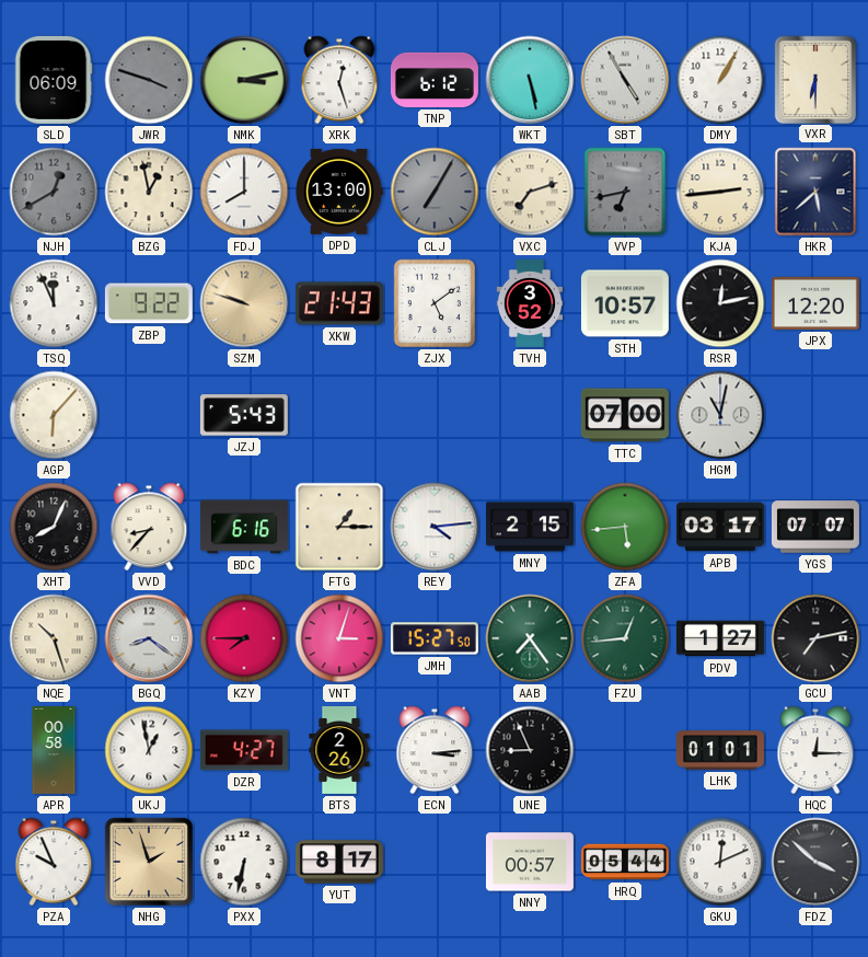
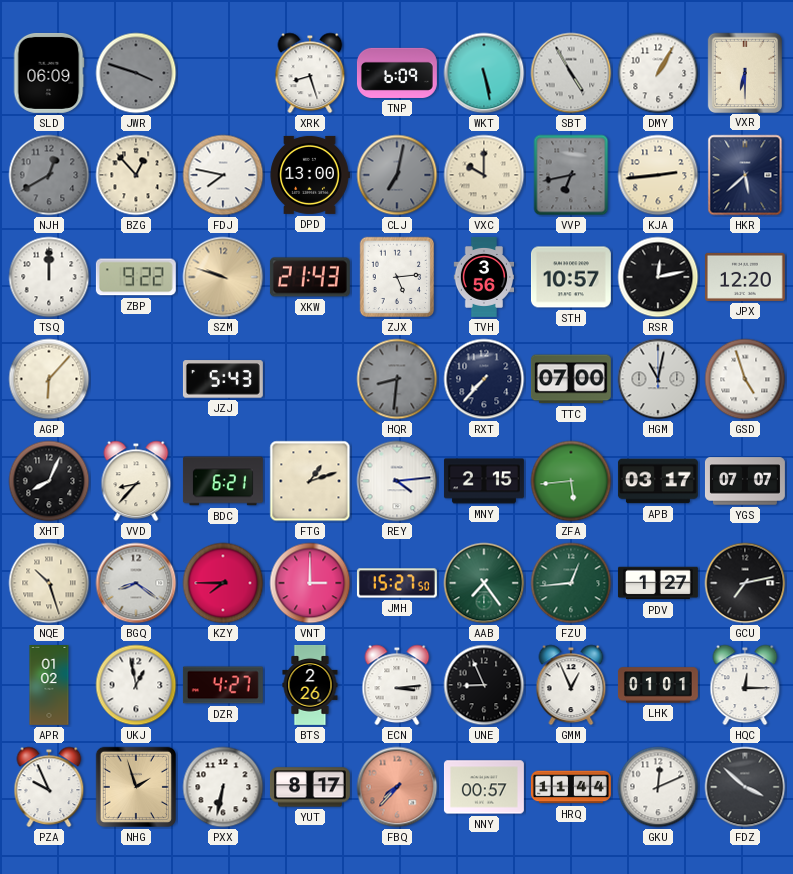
NMK: 3:13 -> none (244, 80)
XRK: 12:27 -> 8:27 (310, 73)
TNP: 6:12 -> 6:09 (397, 73)
BZG: 12:58 -> 12:53 (136, 175)
FDJ: 8:00 -> 7:47 (223, 175)
CLJ: 7:05 -> 7:02 (397, 175)
VXC: 7:12 -> 10:00 (484, 175)
TSQ: 11:56 -> 12:00 (49, 277)
ZJX: 5:09 -> 5:14 (397, 277)
TVH: 3:52 -> 3:56 (483, 278)
HQR: none -> 8:31 (397, 379)
RXT: none -> 7:37 (484, 379)
GSD: none -> 4:57 (745, 379)
BDC: 6:16 -> 6:21 (223, 481)
FTG: 1:15 -> 1:12 (310, 481)
VNT: 3:03 -> 3:00 (310, 583)
APR: 00:58 -> 01:02 (49, 686)
GMM: none -> 12:56 (571, 685)
FBQ: none -> 7:37 (397, 787)
HRQ: 05:44 -> 11:44 (571, 787)
